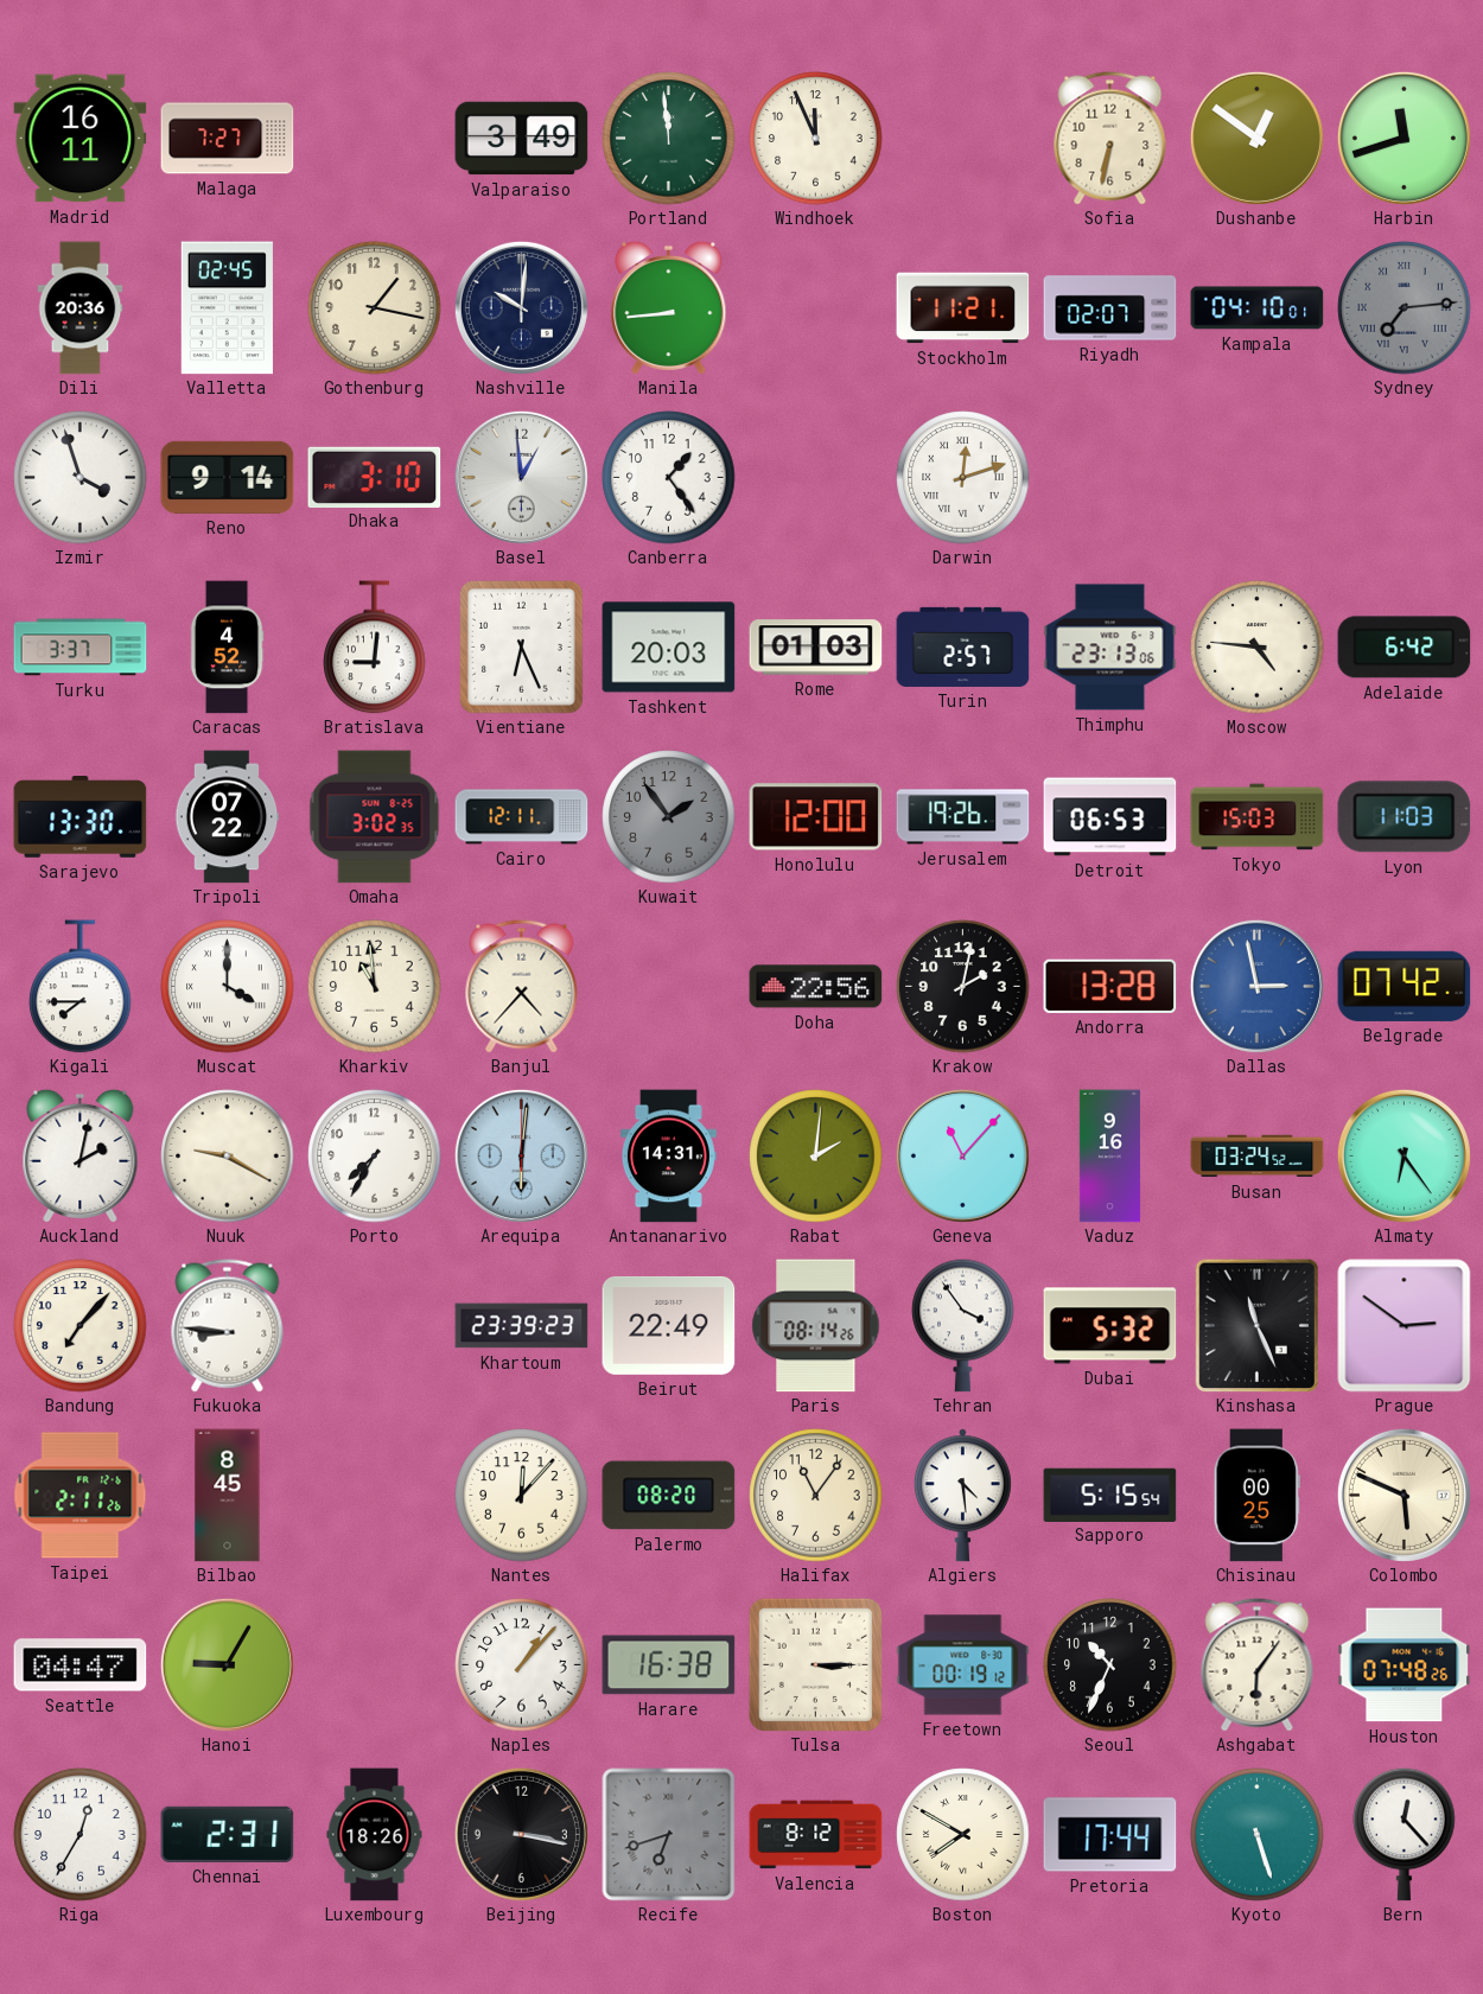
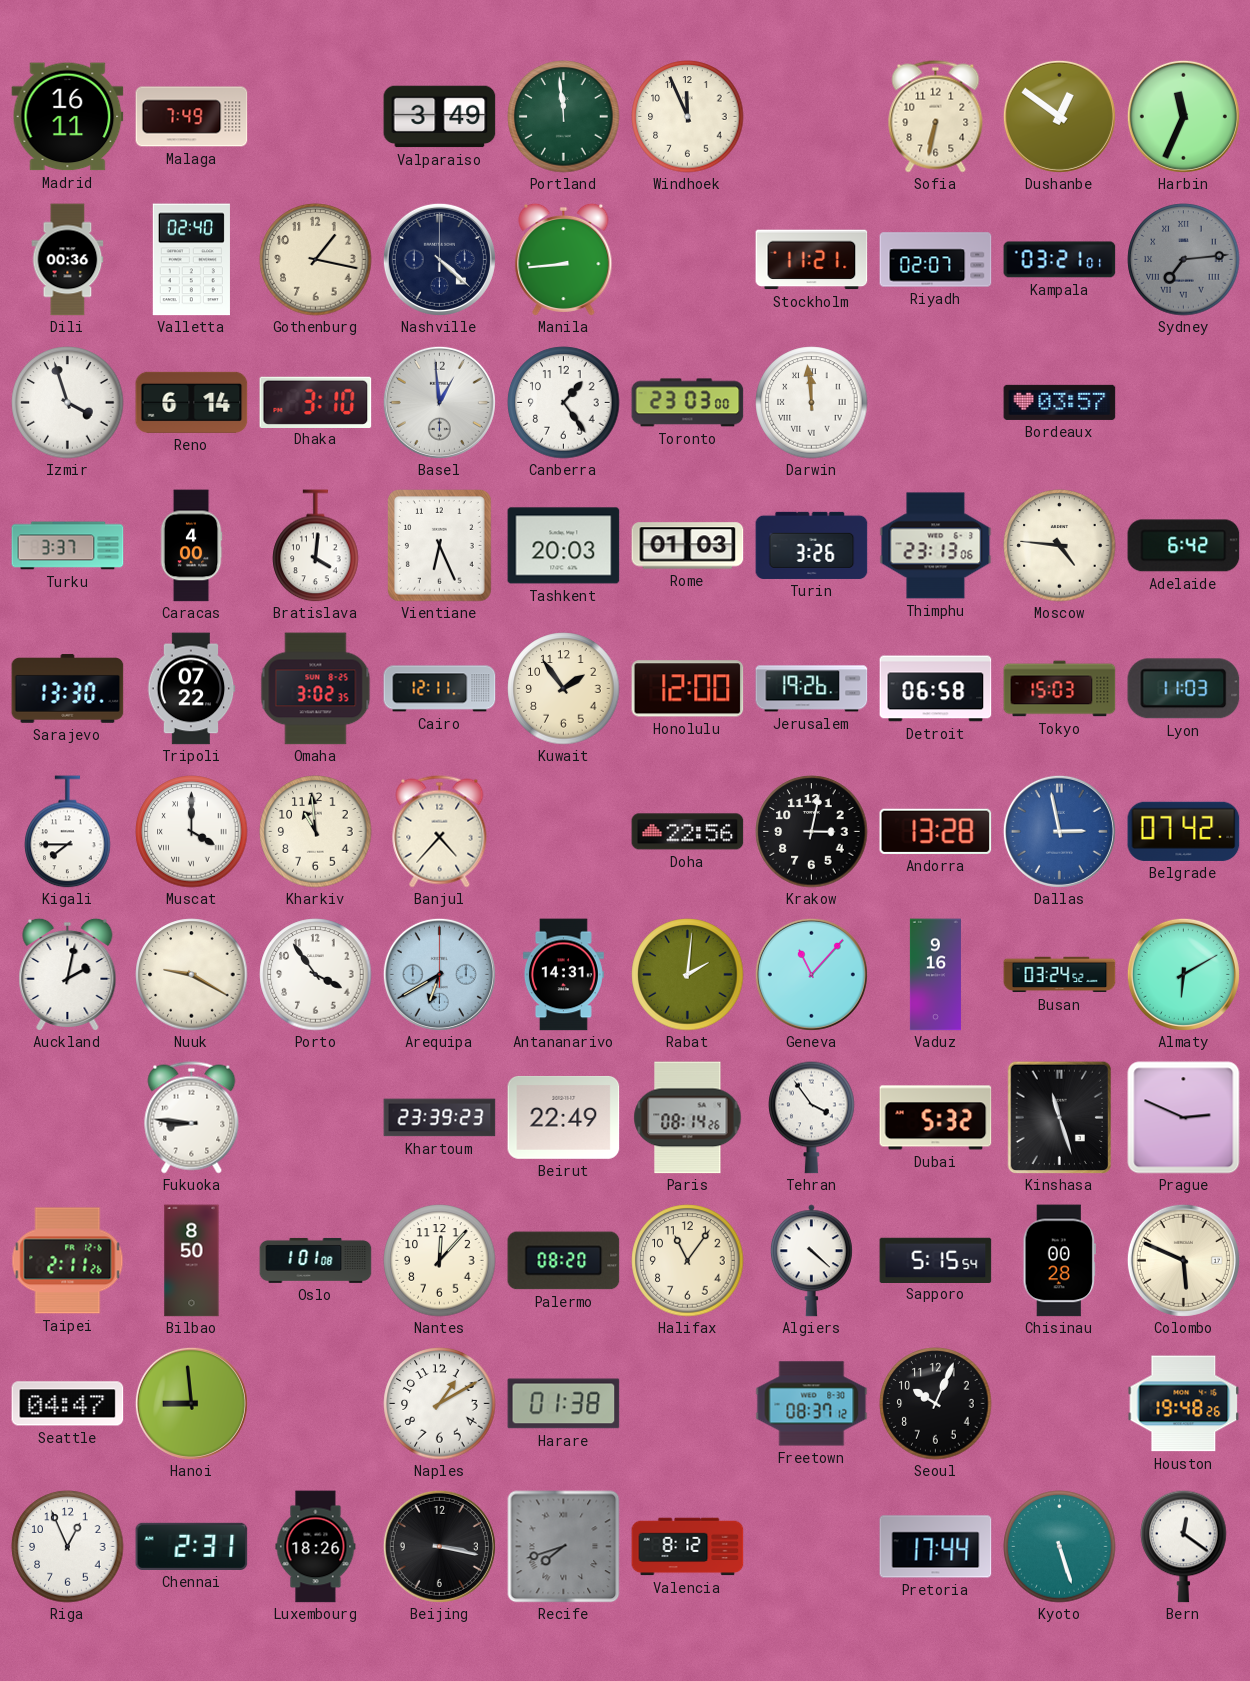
Malaga: 7:27 -> 7:49 (192, 117)
Harbin: 11:42 -> 11:34 (1183, 116)
Dili: 20:36 -> 00:36 (68, 260)
Valletta: 02:45 -> 02:40 (191, 260)
Nashville: 10:01 -> 4:22 (439, 259)
Kampala: 04:10 -> 03:21 (1060, 260)
Reno: 9:14 -> 6:14 (192, 402)
Toronto: none -> 23:03 (688, 403)
Darwin: 12:12 -> 11:59 (812, 403)
Bordeaux: none -> 03:57 (1060, 402)
Caracas: 4:52 -> 4:00 (191, 546)
Bratislava: 9:01 -> 4:01 (316, 546)
Turin: 2:57 -> 3:26 (812, 545)
Kuwait dial: grey -> cream (564, 689)
Detroit: 06:53 -> 06:58 (936, 689)
Krakow: 2:02 -> 3:02 (812, 832)
Porto: 7:35 -> 3:54 (316, 975)
Arequipa: 6:01 -> 6:40 (439, 974)
Almaty: 6:24 -> 6:10 (1183, 974)
Bandung: 7:07 -> none (81, 1326)
Kinshasa: 11:26 -> 11:27 (1059, 1117)
Prague: 2:51 -> 2:49 (1184, 1118)
Bilbao: 8:45 -> 8:50 (192, 1261)
Oslo: none -> 1:01 (316, 1260)
Algiers: 4:29 -> 4:22 (811, 1261)
Chisinau: 00:25 -> 00:28 (1059, 1261)
Hanoi: 9:05 -> 8:59 (191, 1403)
Naples: 1:07 -> 1:10 (440, 1404)
Harare: 16:38 -> 01:38 (564, 1404)
Tulsa: 3:15 -> none (815, 1664)
Freetown: 00:19 -> 08:37 (812, 1404)
Seoul: 10:34 -> 10:04 (936, 1404)
Ashgabat: 6:06 -> none (1258, 1665)
Houston: 07:48 -> 19:48 (1184, 1404)
Riga: 12:35 -> 12:56 (68, 1547)
Recife: 6:42 -> 7:42 (564, 1547)
Boston: 7:50 -> none (963, 1835)
Bern: 12:23 -> 12:21 (1184, 1546)
